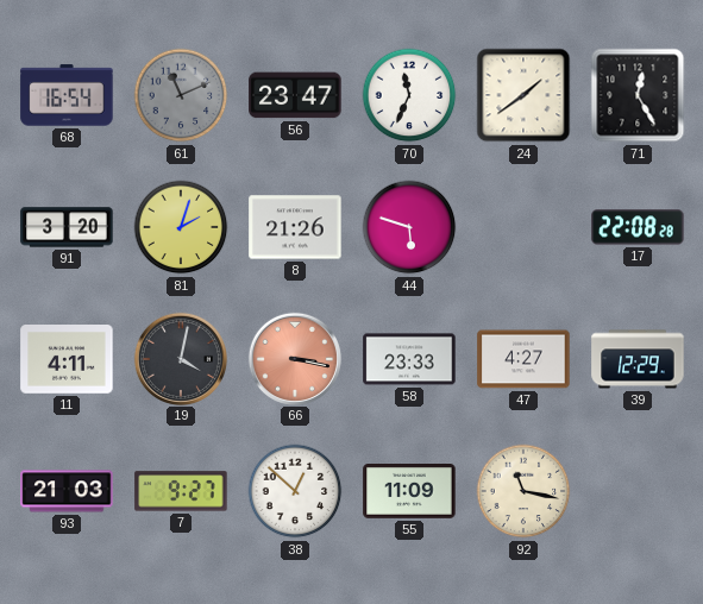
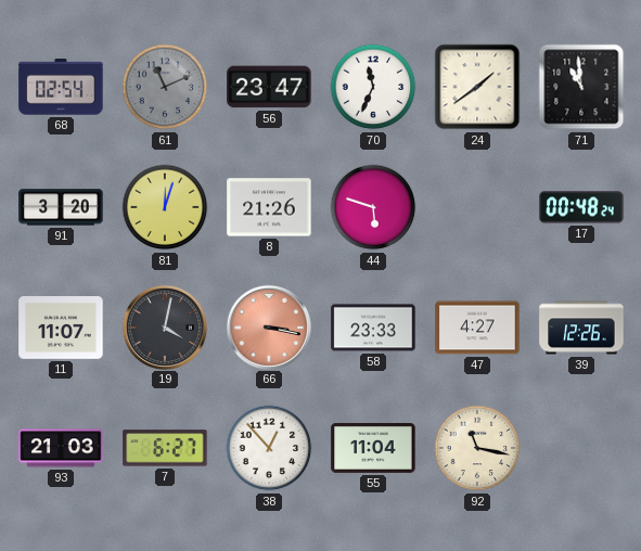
68: 16:54 -> 02:54 (61, 87)
71: 12:25 -> 10:59 (581, 87)
81: 2:03 -> 12:03 (165, 207)
17: 22:08 -> 00:48 (581, 207)
11: 4:11 -> 11:07 (61, 329)
39: 12:29 -> 12:26 (581, 328)
7: 9:27 -> 6:27 (165, 448)
38: 12:52 -> 12:53 (269, 448)
55: 11:09 -> 11:04 (373, 449)
